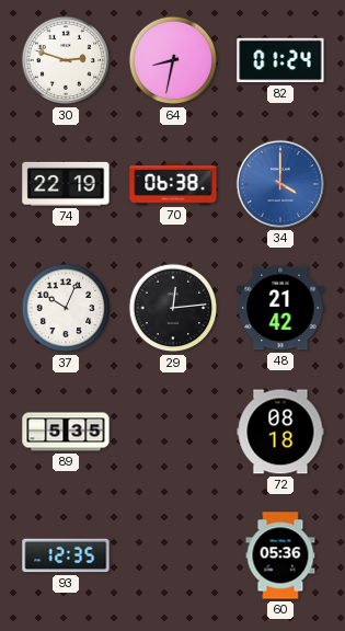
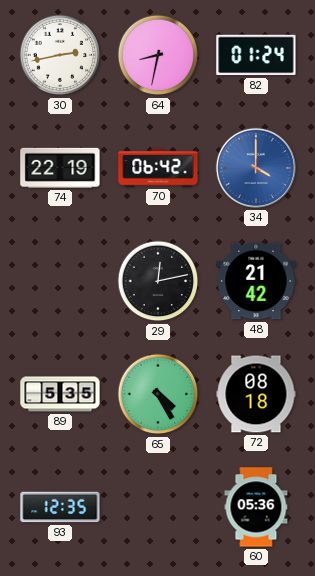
30: 2:48 -> 2:43 (60, 55)
70: 06:38 -> 06:42 (158, 168)
37: 10:04 -> none (66, 308)
29: 12:14 -> 12:13 (158, 281)
65: none -> 4:25 (158, 394)
